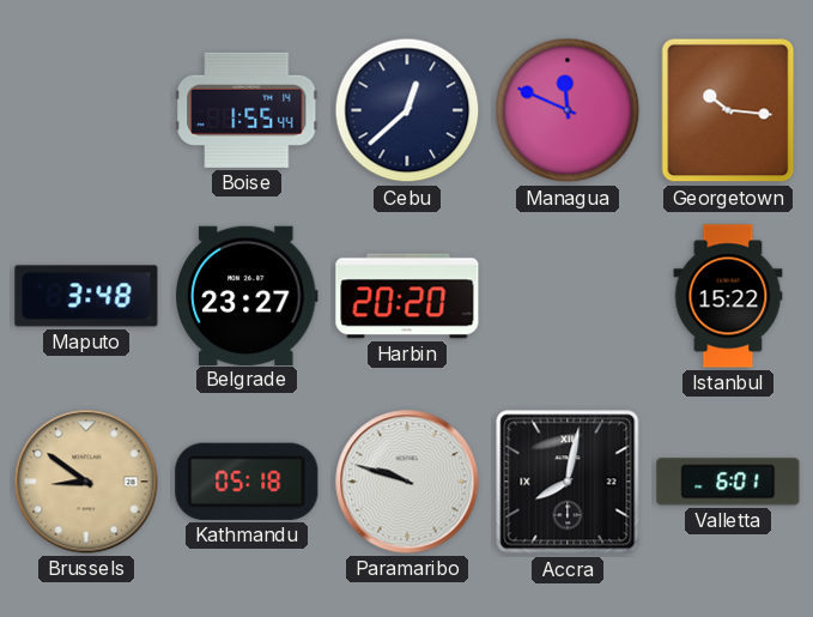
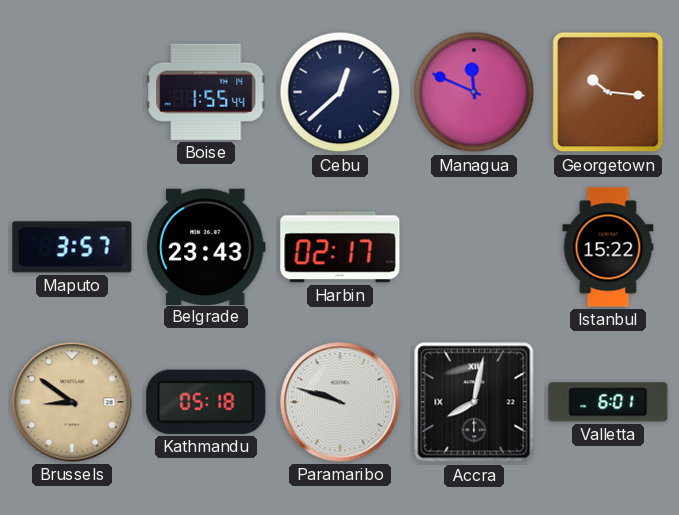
Maputo: 3:48 -> 3:57 (72, 247)
Belgrade: 23:27 -> 23:43 (206, 246)
Harbin: 20:20 -> 02:17 (340, 247)
